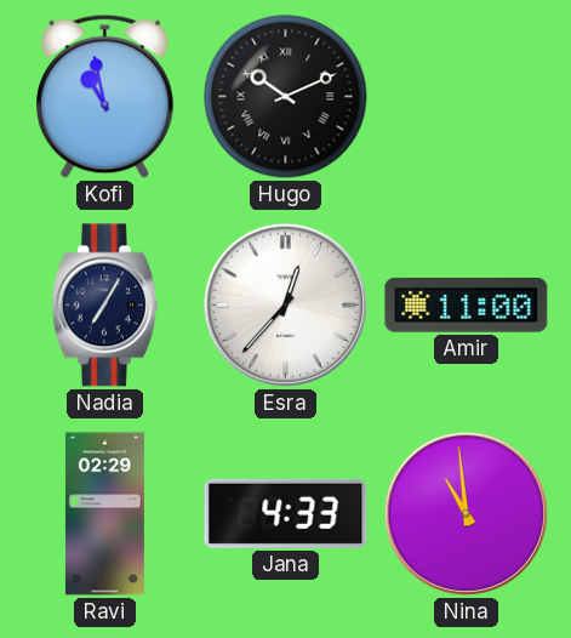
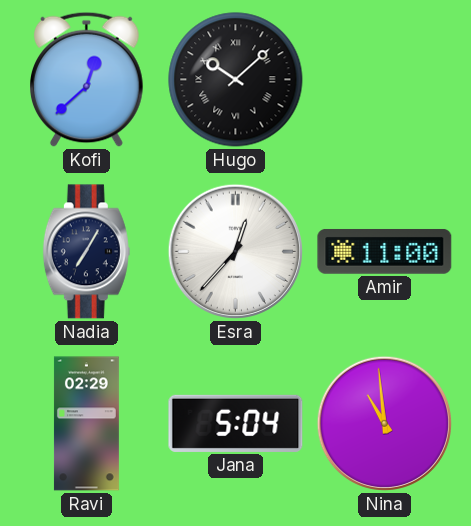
Kofi: 10:58 -> 12:38 (87, 79)
Hugo: 10:11 -> 10:08 (236, 80)
Jana: 4:33 -> 5:04 (236, 423)
